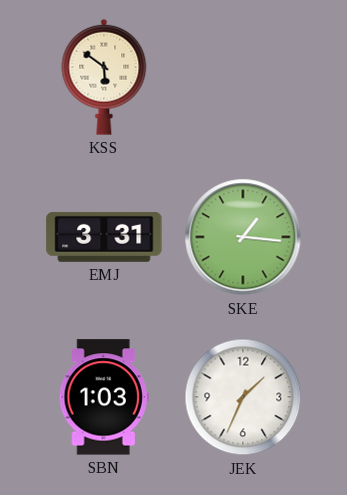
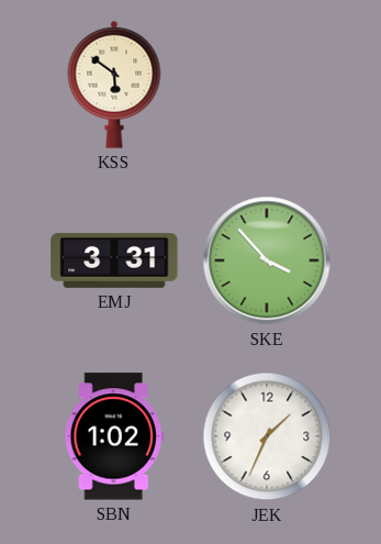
SKE: 1:16 -> 3:53 (267, 260)
SBN: 1:03 -> 1:02 (114, 436)
